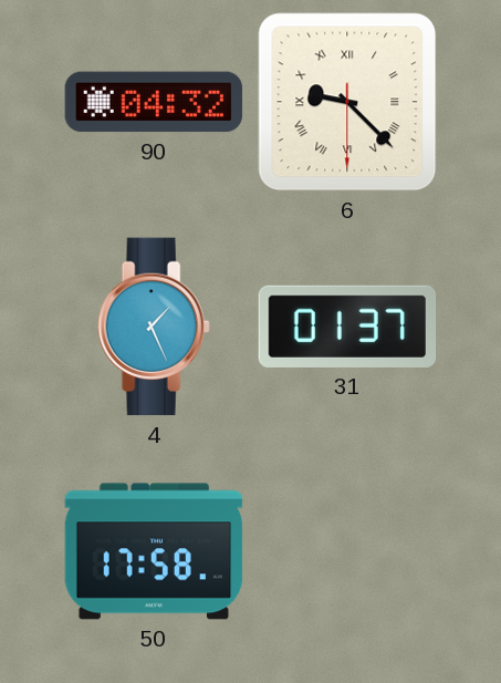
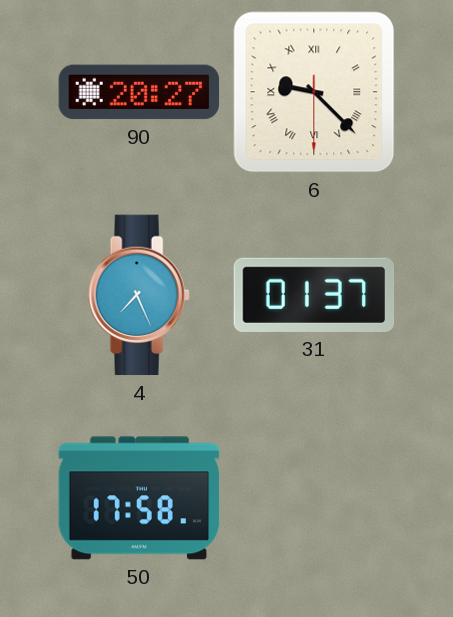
90: 04:32 -> 20:27 (139, 92)
4: 1:26 -> 7:26 (139, 295)
